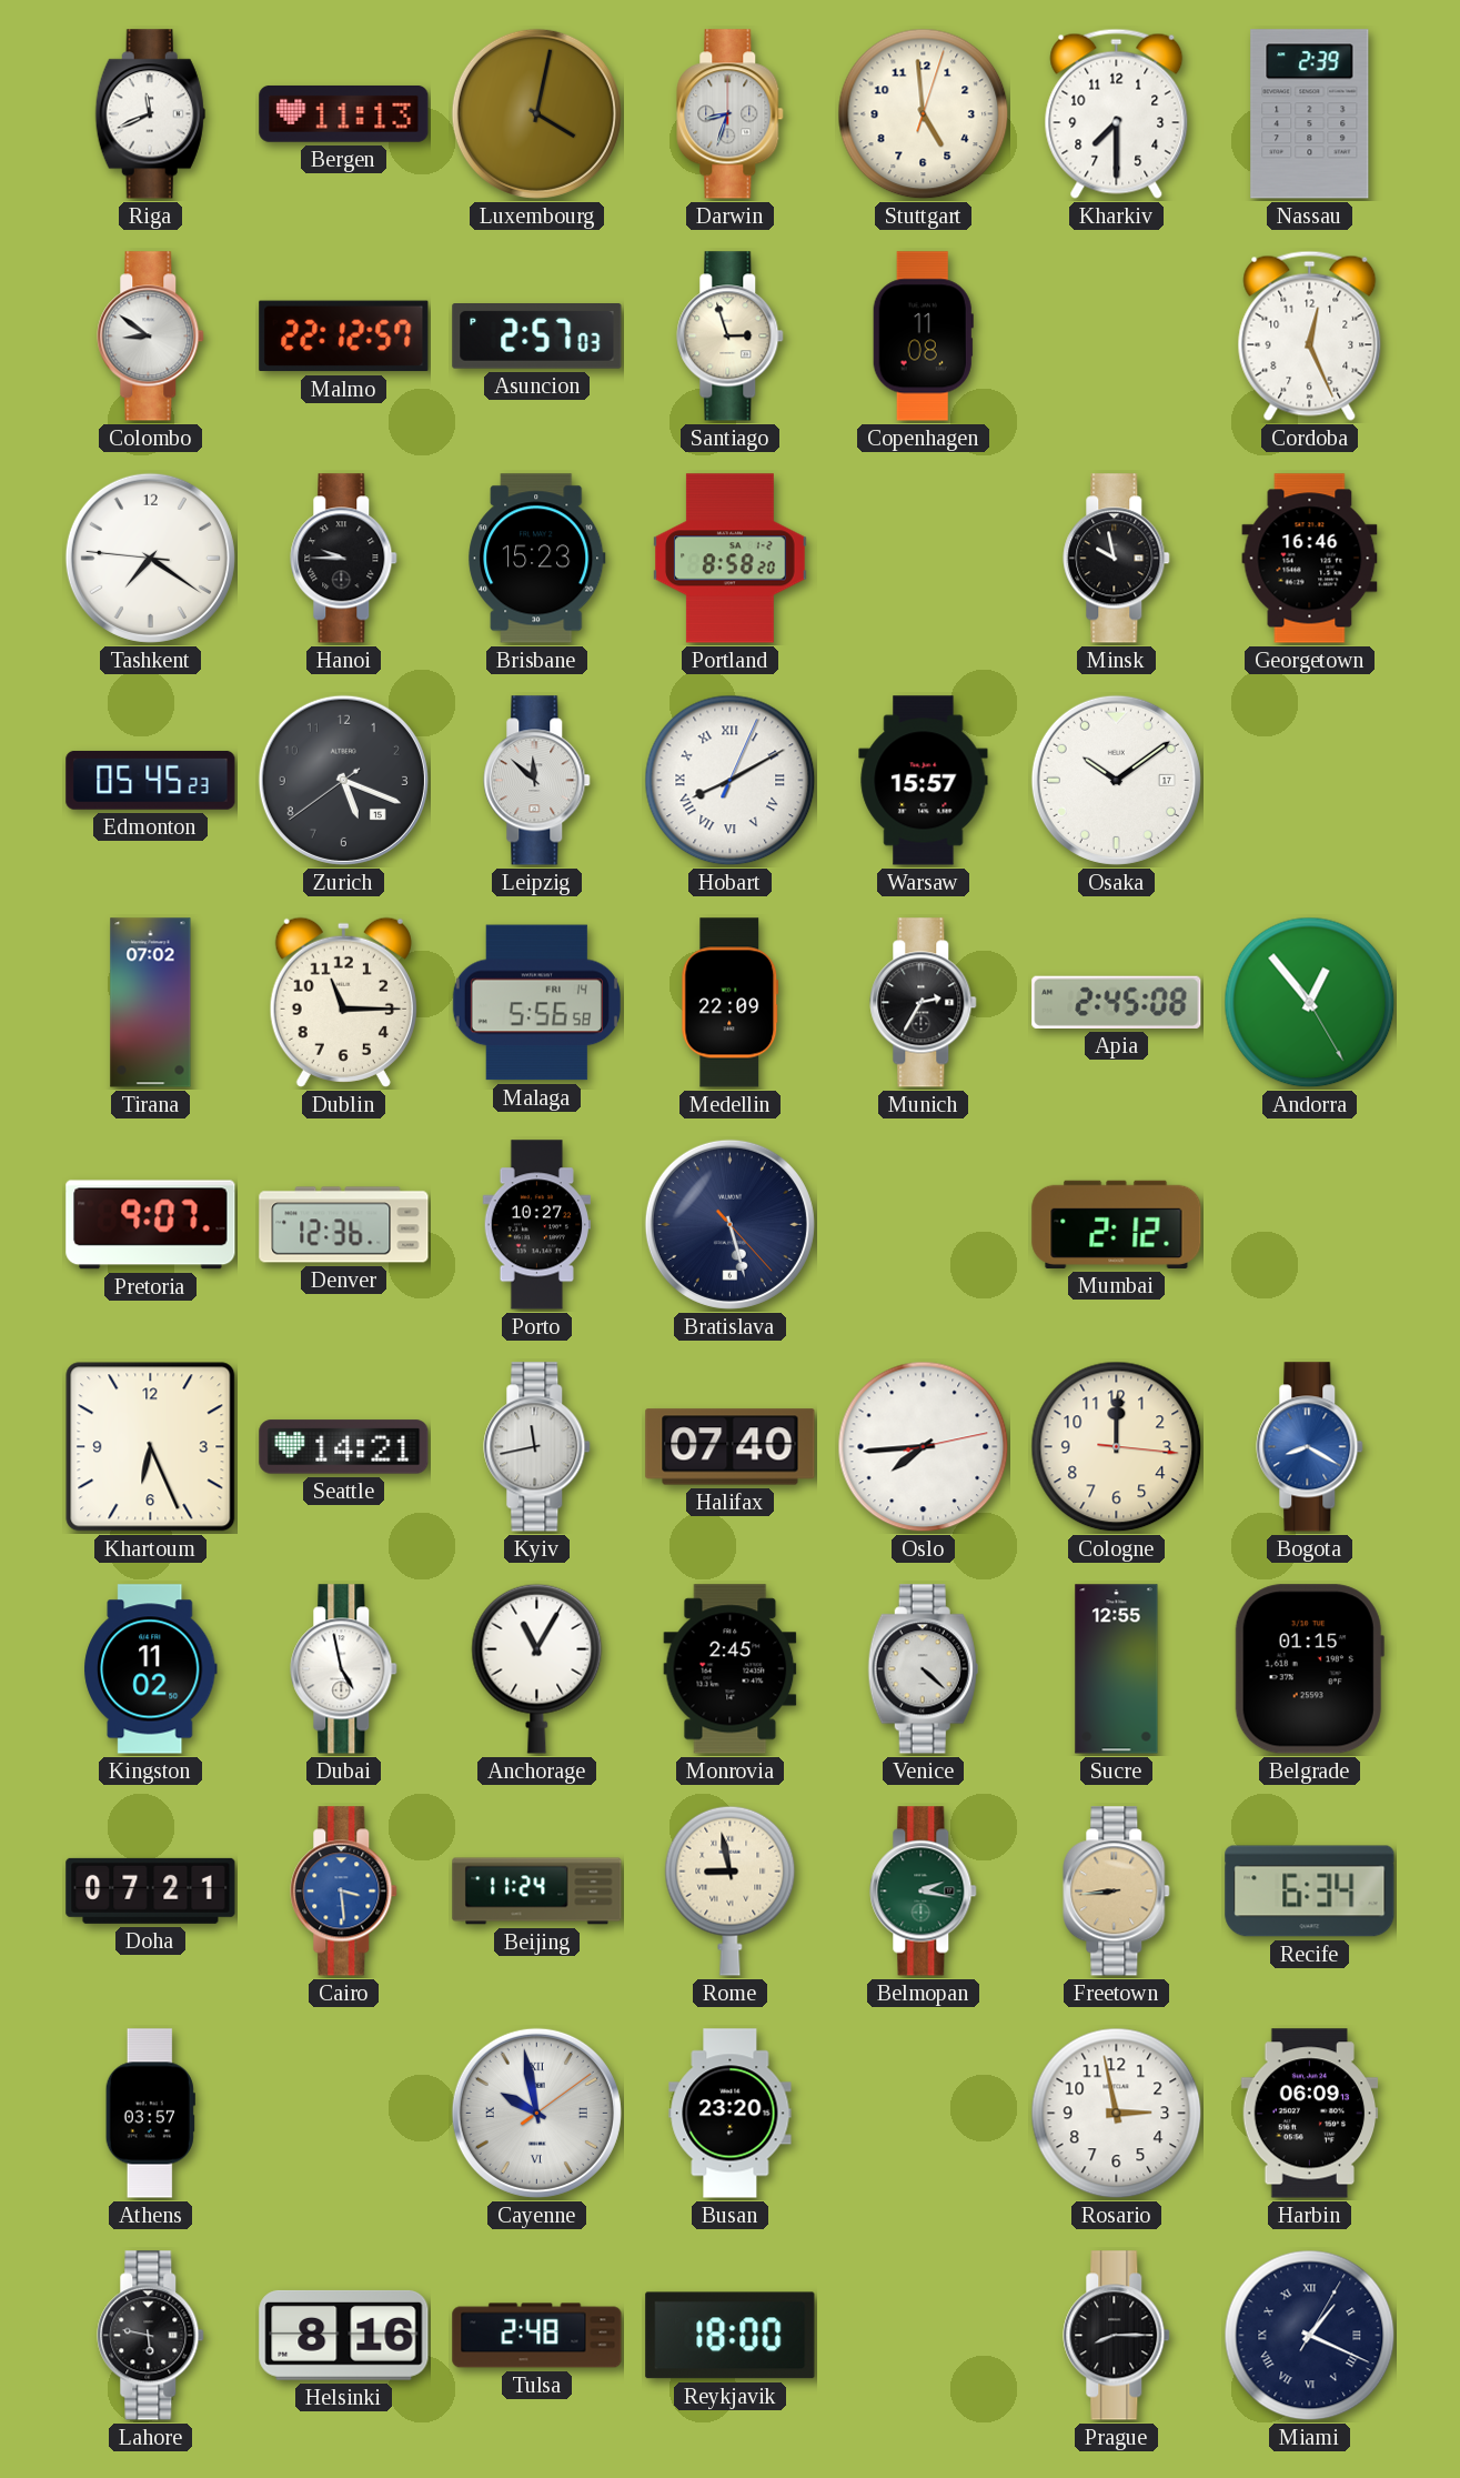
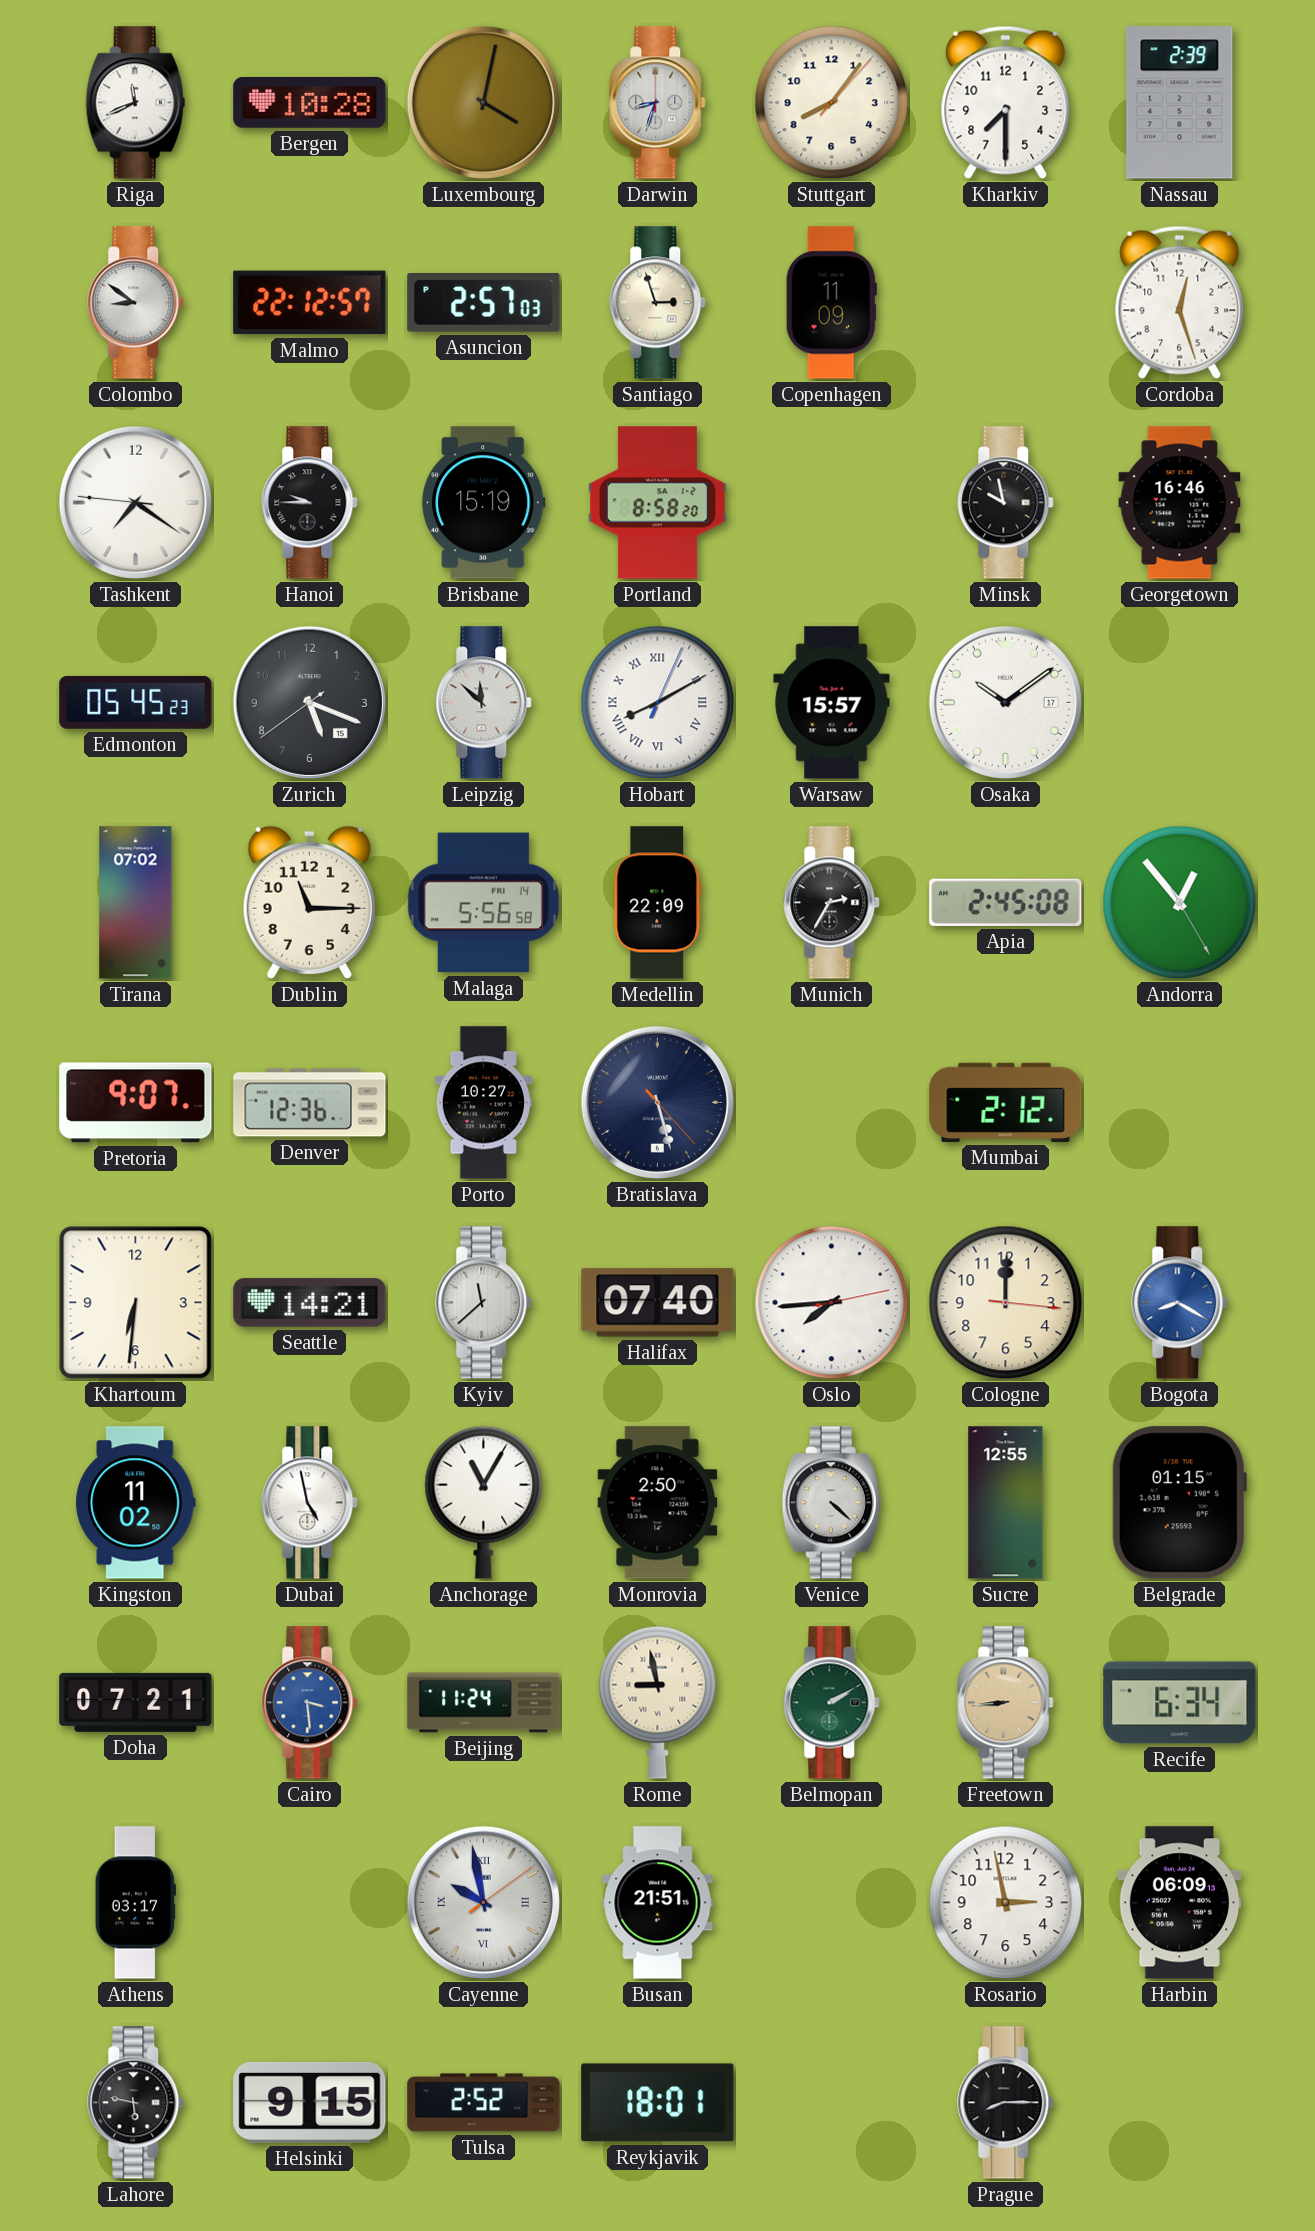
Bergen: 11:13 -> 10:28 (310, 102)
Stuttgart: 4:59 -> 8:06 (832, 103)
Copenhagen: 11:08 -> 11:09 (831, 303)
Cordoba: 12:26 -> 12:27 (1180, 302)
Brisbane: 15:23 -> 15:19 (484, 503)
Khartoum: 6:26 -> 6:31 (136, 1303)
Kyiv: 11:43 -> 11:38 (484, 1303)
Monrovia: 2:45 -> 2:50 (658, 1503)
Belmopan: 2:17 -> 2:10 (832, 1703)
Athens: 03:57 -> 03:17 (135, 1903)
Busan: 23:20 -> 21:51 (658, 1903)
Helsinki: 8:16 -> 9:15 (310, 2102)
Tulsa: 2:48 -> 2:52 (484, 2103)
Reykjavik: 18:00 -> 18:01 (658, 2103)
Miami: 1:19 -> none (1310, 2336)
